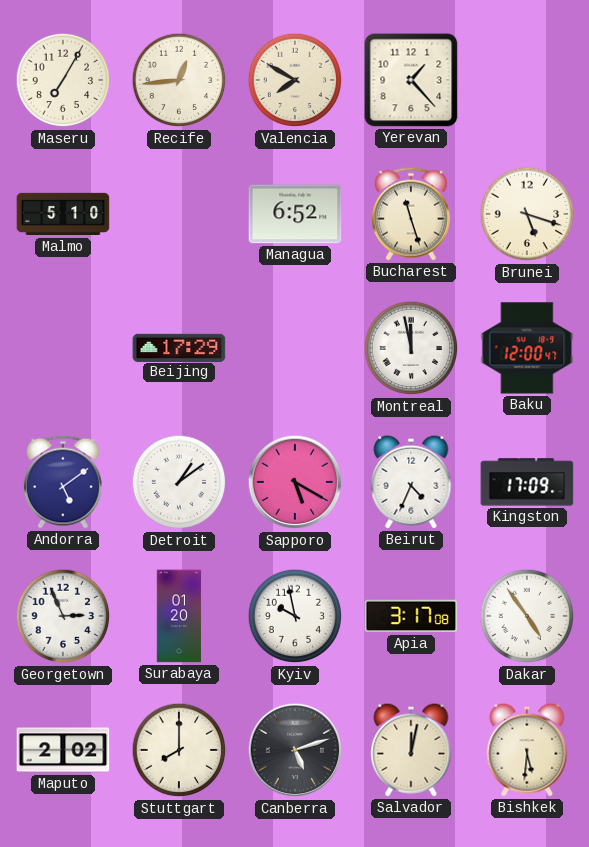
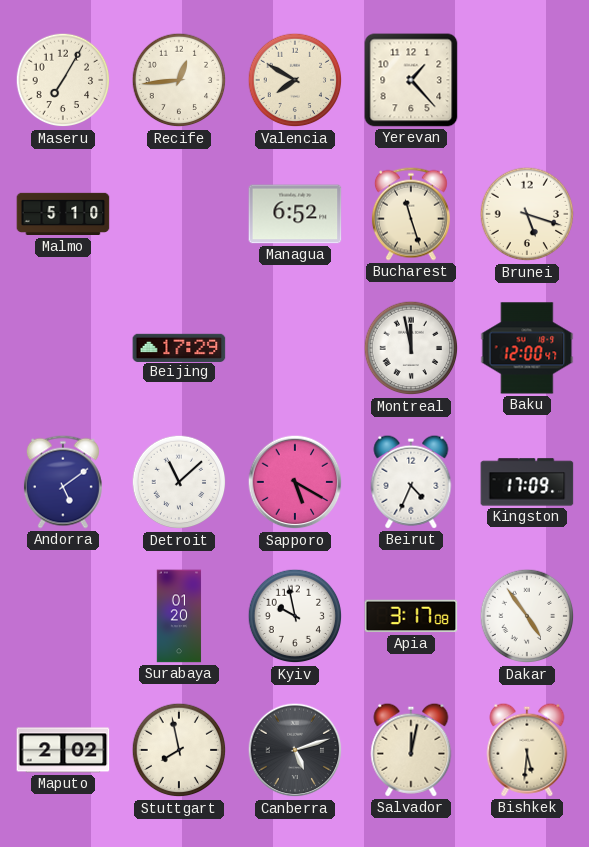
Detroit: 1:09 -> 11:08 (179, 482)
Georgetown: 2:56 -> none (63, 616)
Stuttgart: 8:00 -> 7:58 (179, 750)
